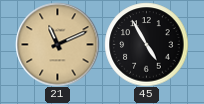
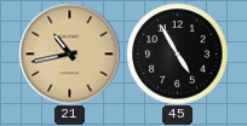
21: 11:11 -> 10:43 (69, 53)
